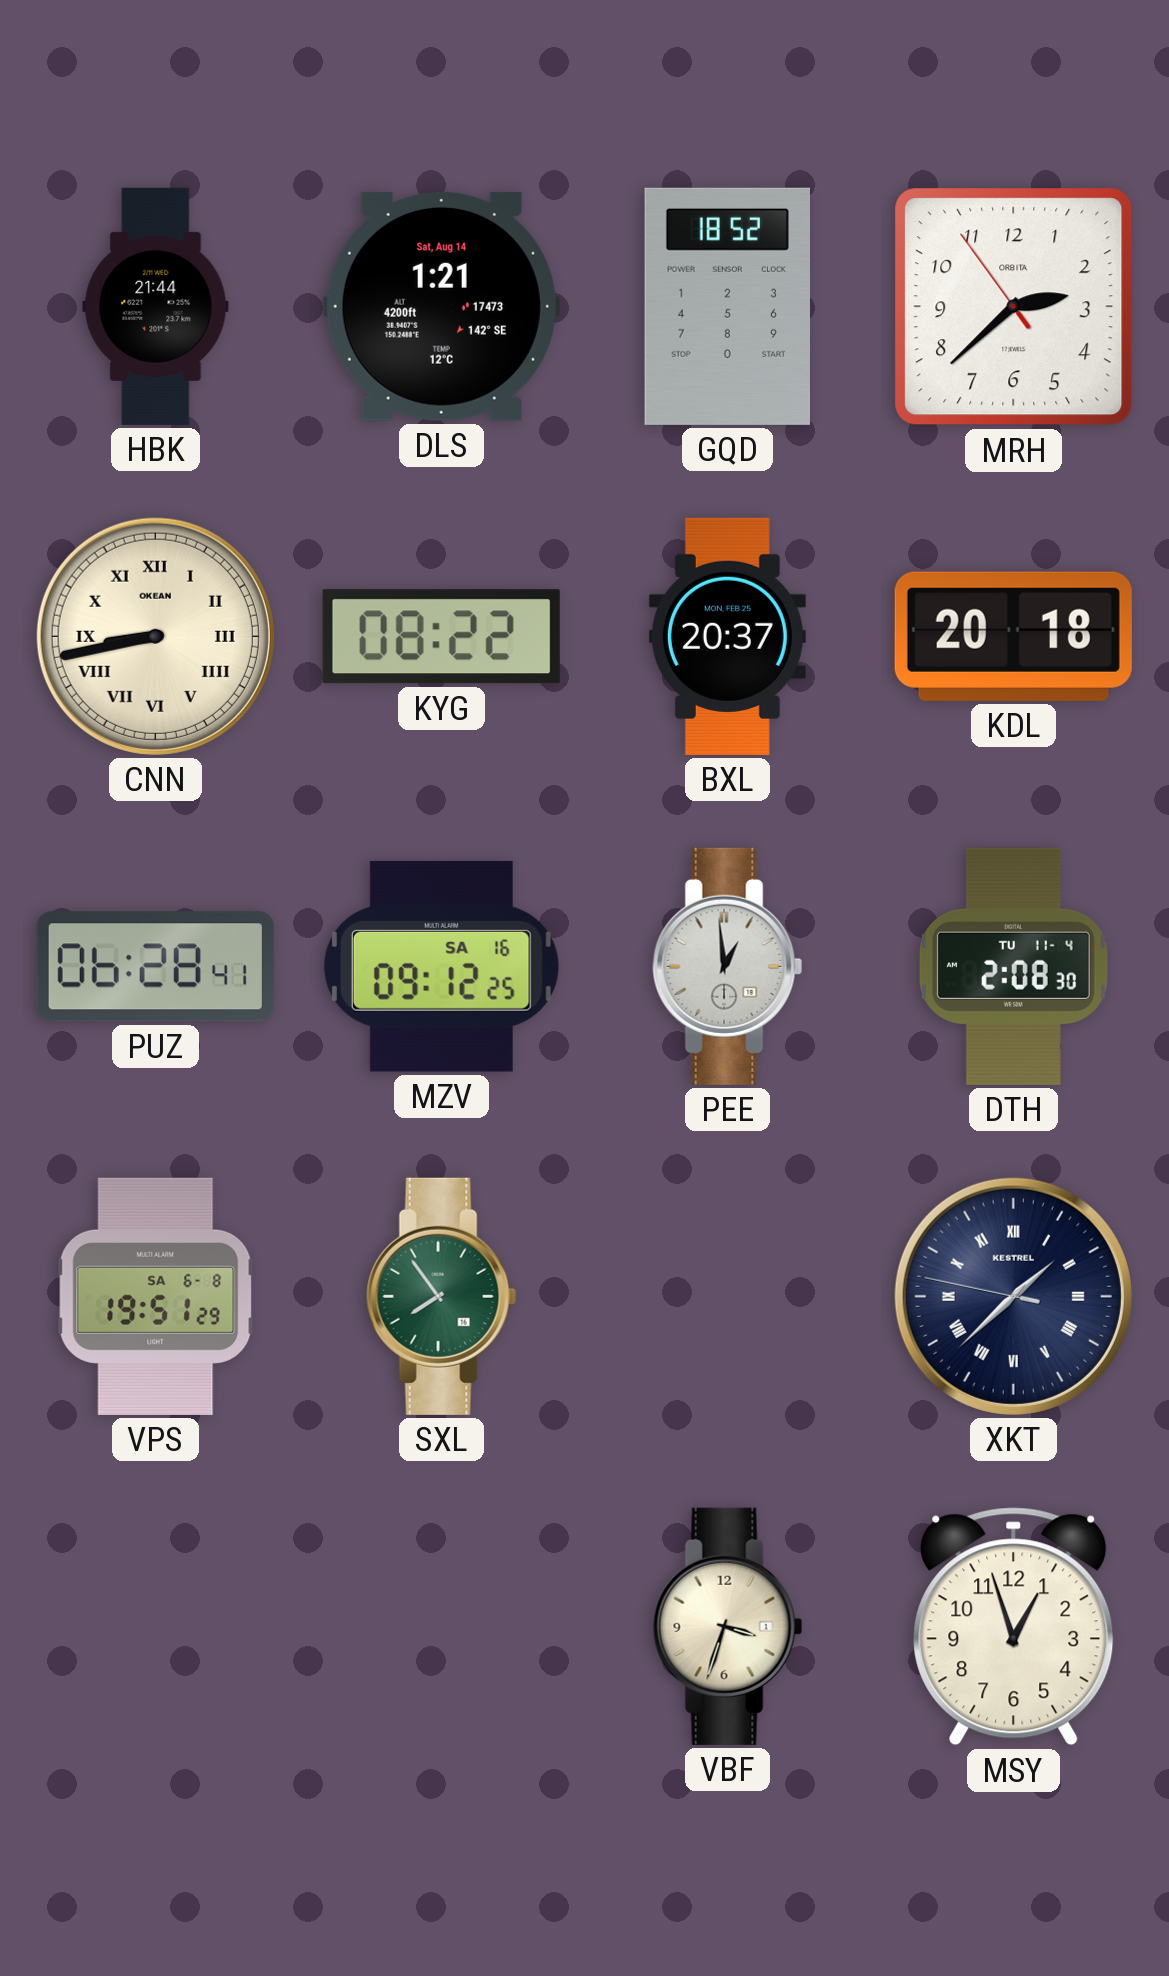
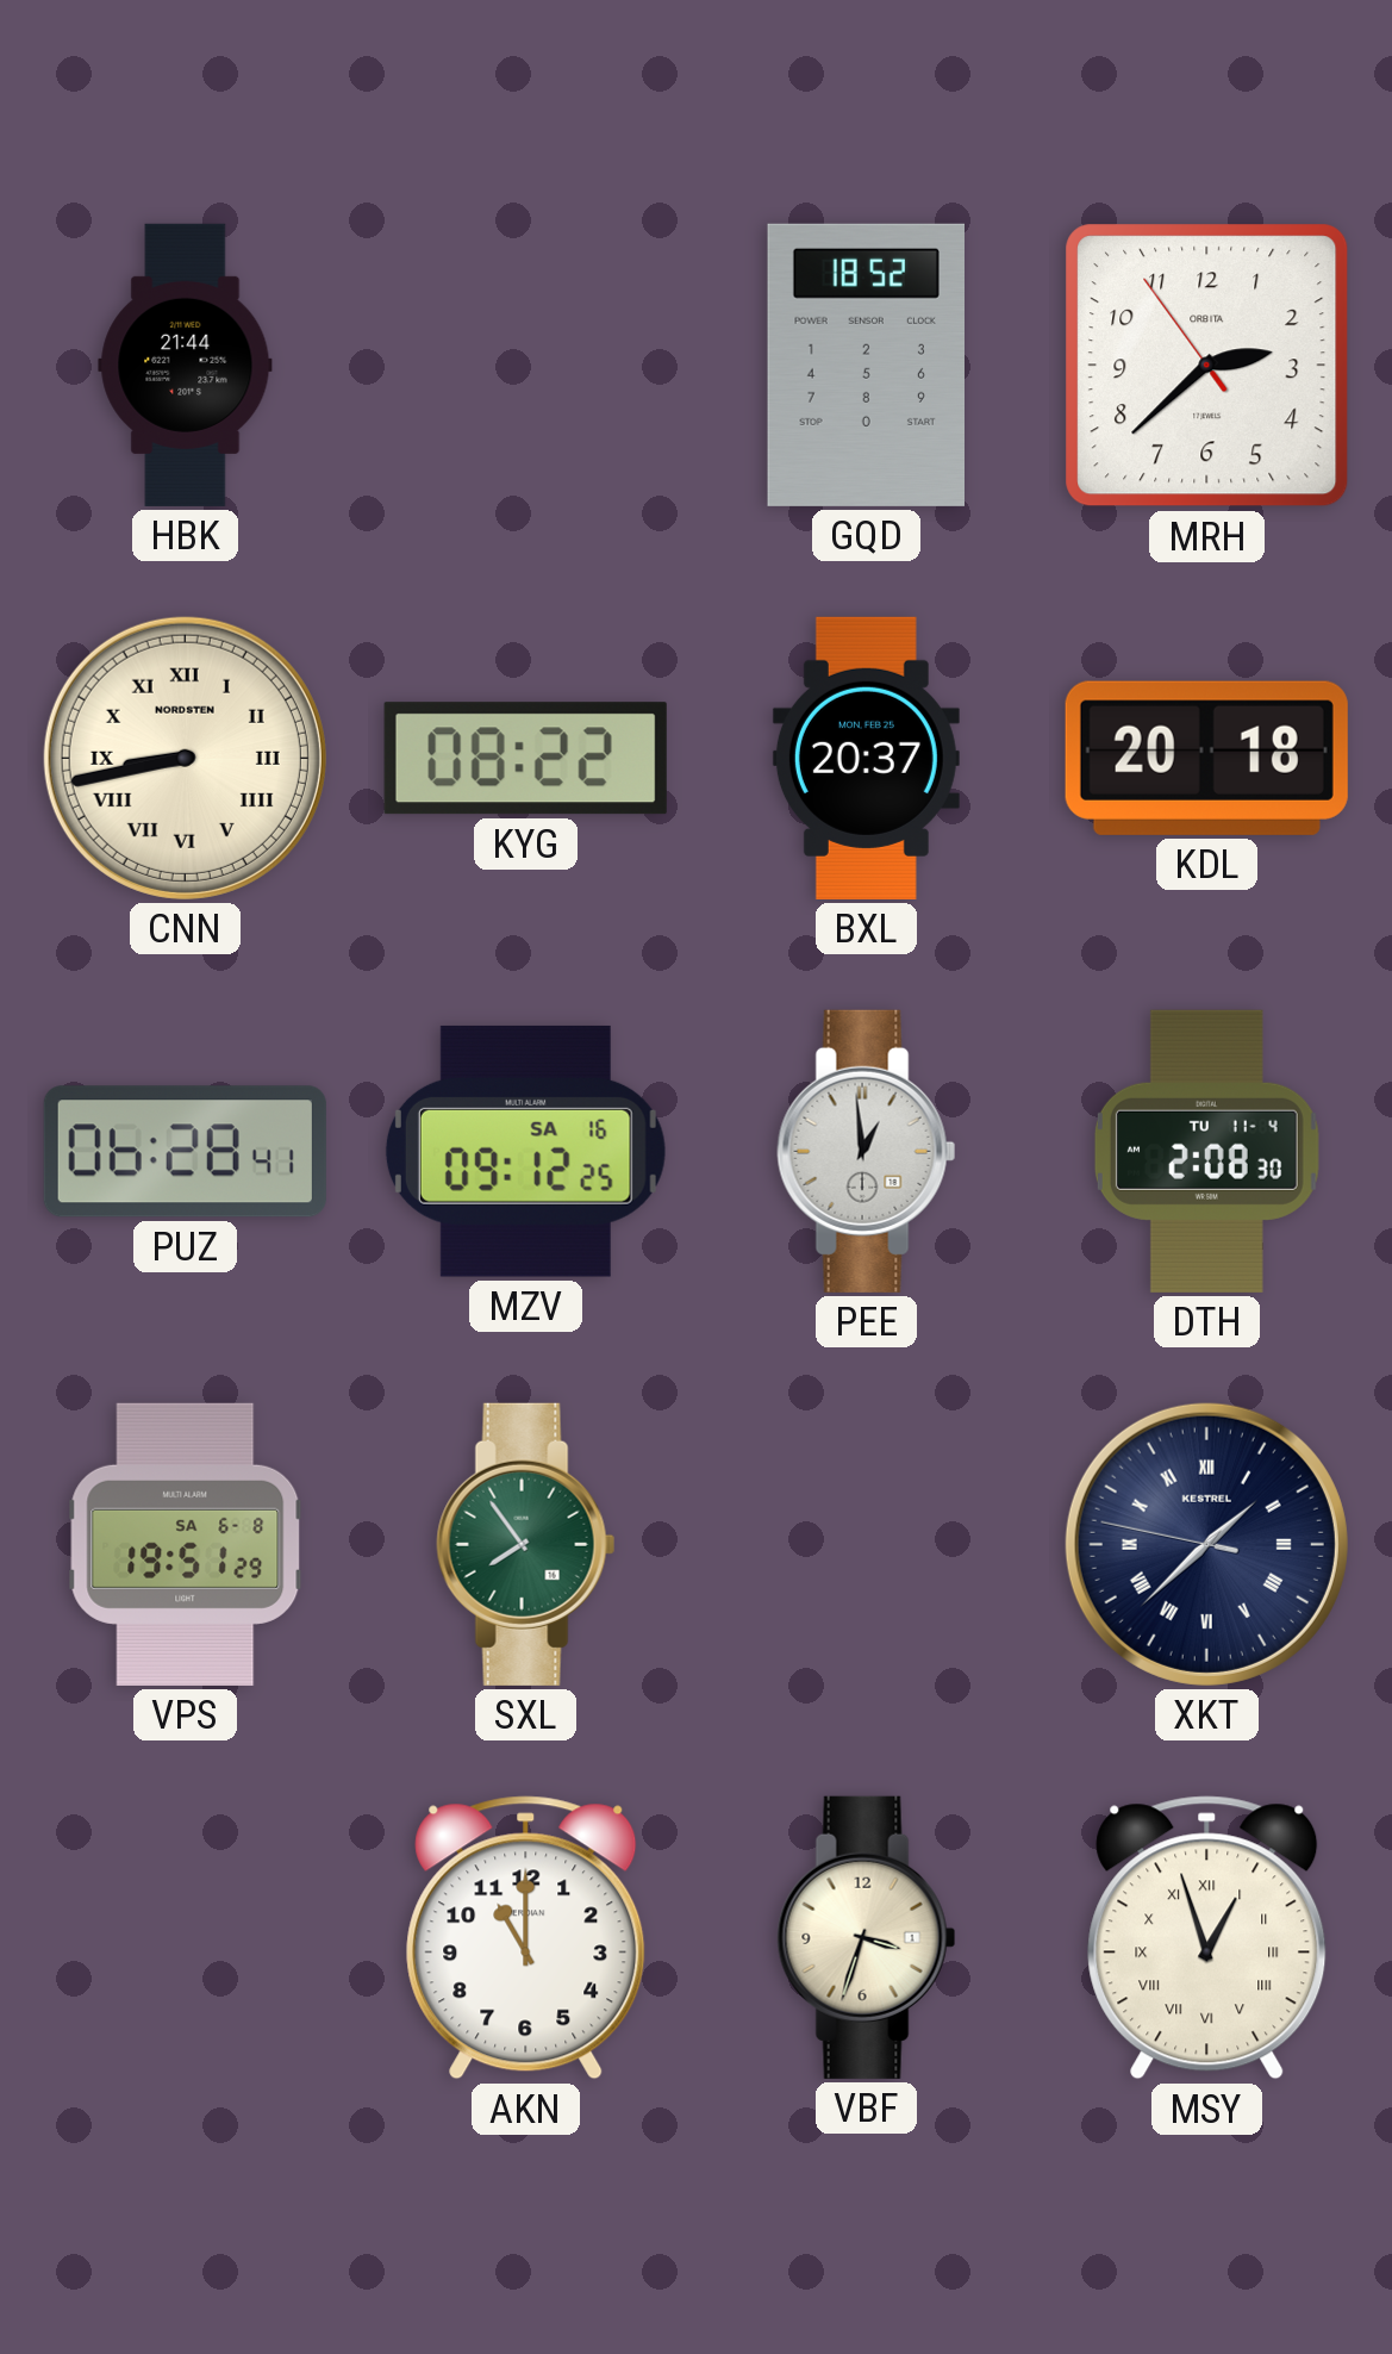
DLS: 1:21 -> none (441, 306)
CNN brand: OKEAN -> NORDSTEN (185, 758)
AKN: none -> 11:00 (526, 1938)
MSY numerals: Arabic -> Roman (1207, 1938)
